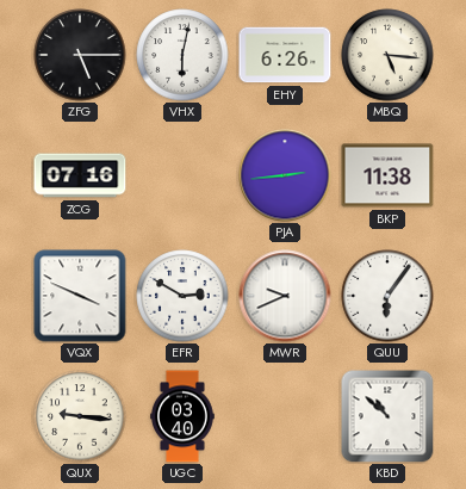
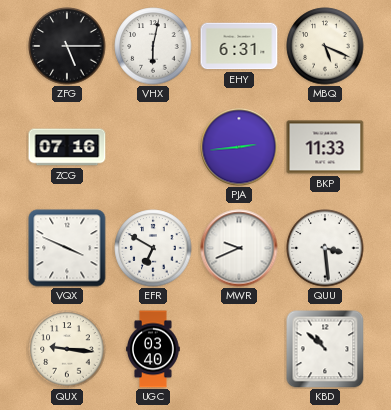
EHY: 6:26 -> 6:31 (239, 46)
MBQ: 5:16 -> 5:19 (325, 46)
BKP: 11:38 -> 11:33 (325, 147)
EFR: 2:50 -> 6:50 (153, 248)
QUU: 6:06 -> 3:29 (325, 248)
